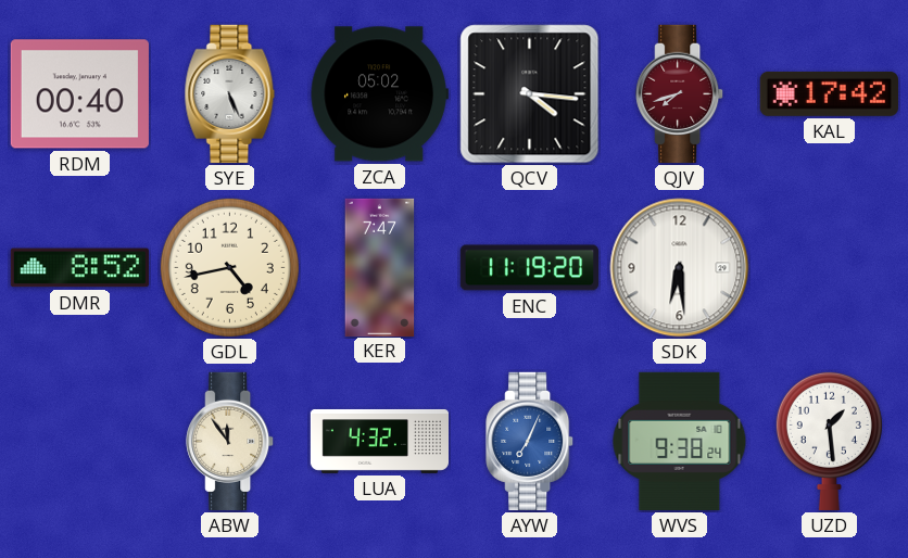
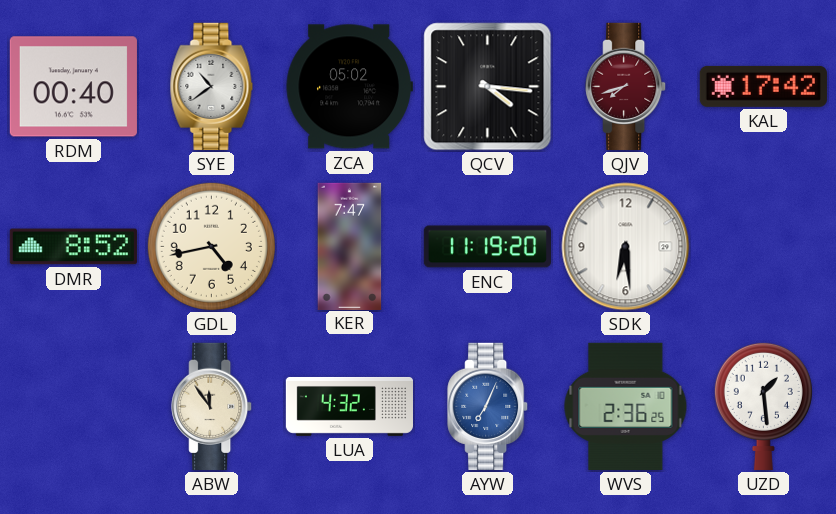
SYE: 5:26 -> 10:39 (212, 86)
WVS: 9:38 -> 2:36 (626, 406)
